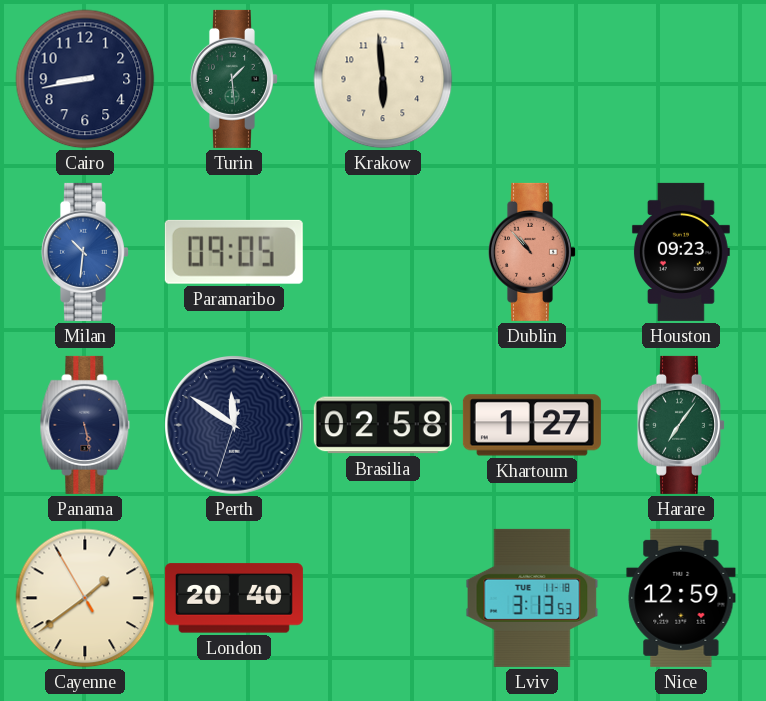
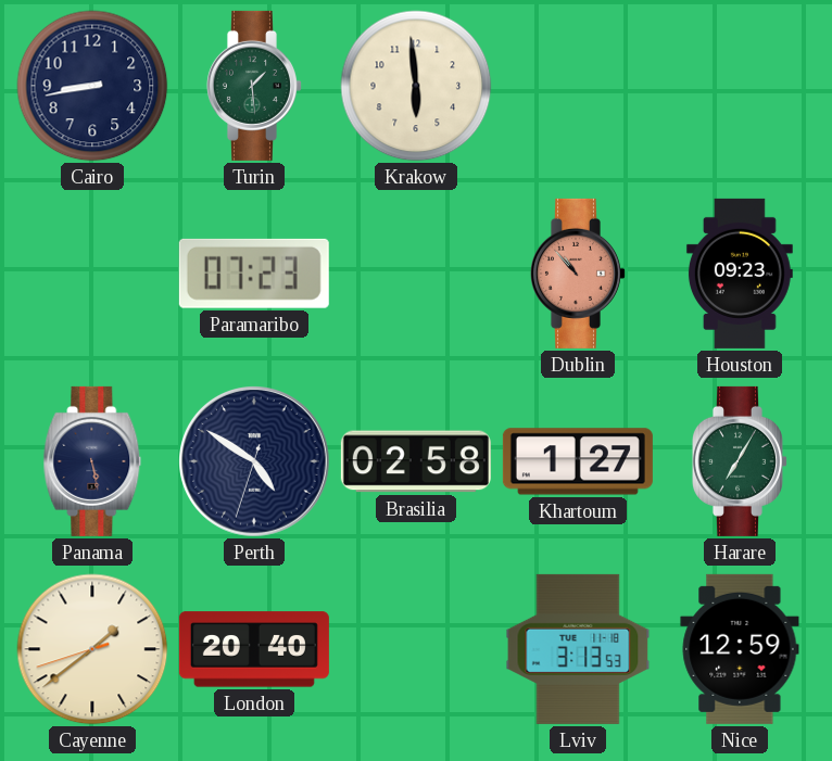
Milan: 10:31 -> none (85, 252)
Paramaribo: 09:05 -> 07:23 (254, 274)
Perth: 11:50 -> 4:50 (255, 462)
Harare: 7:06 -> 7:05 (740, 461)
Cayenne: 1:38:55 -> 1:38:42 (92, 649)
